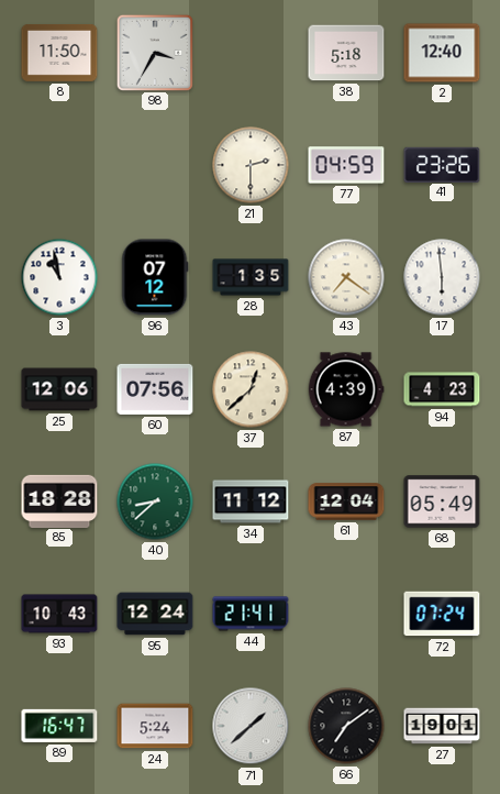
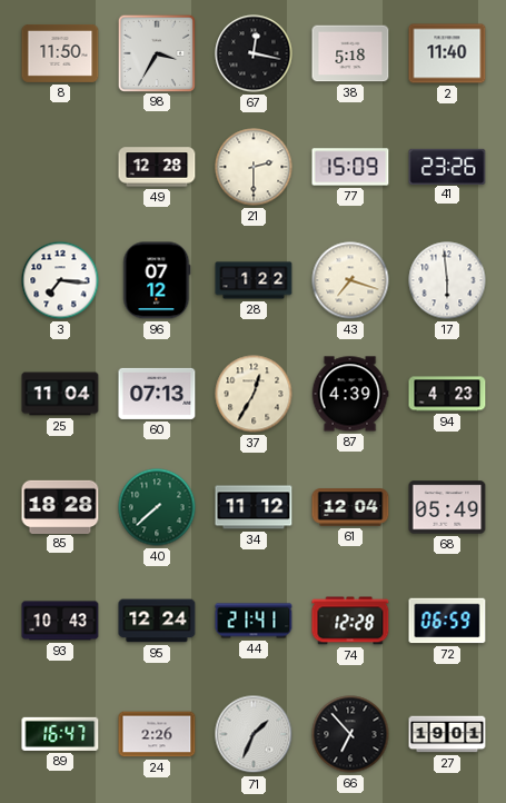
67: none -> 12:17 (254, 53)
2: 12:40 -> 11:40 (447, 53)
49: none -> 12:28 (157, 167)
77: 04:59 -> 15:09 (350, 167)
3: 10:58 -> 7:16 (60, 280)
28: 1:35 -> 1:22 (254, 280)
43: 7:21 -> 7:18 (350, 280)
25: 12:06 -> 11:04 (60, 394)
60: 07:56 -> 07:13 (157, 394)
37: 12:38 -> 12:35 (254, 394)
40: 8:38 -> 7:38 (157, 507)
74: none -> 12:28 (350, 621)
72: 07:24 -> 06:59 (447, 621)
24: 5:24 -> 2:26 (157, 734)
71: 1:38 -> 1:34 (254, 734)
66: 7:09 -> 6:53 (350, 734)
